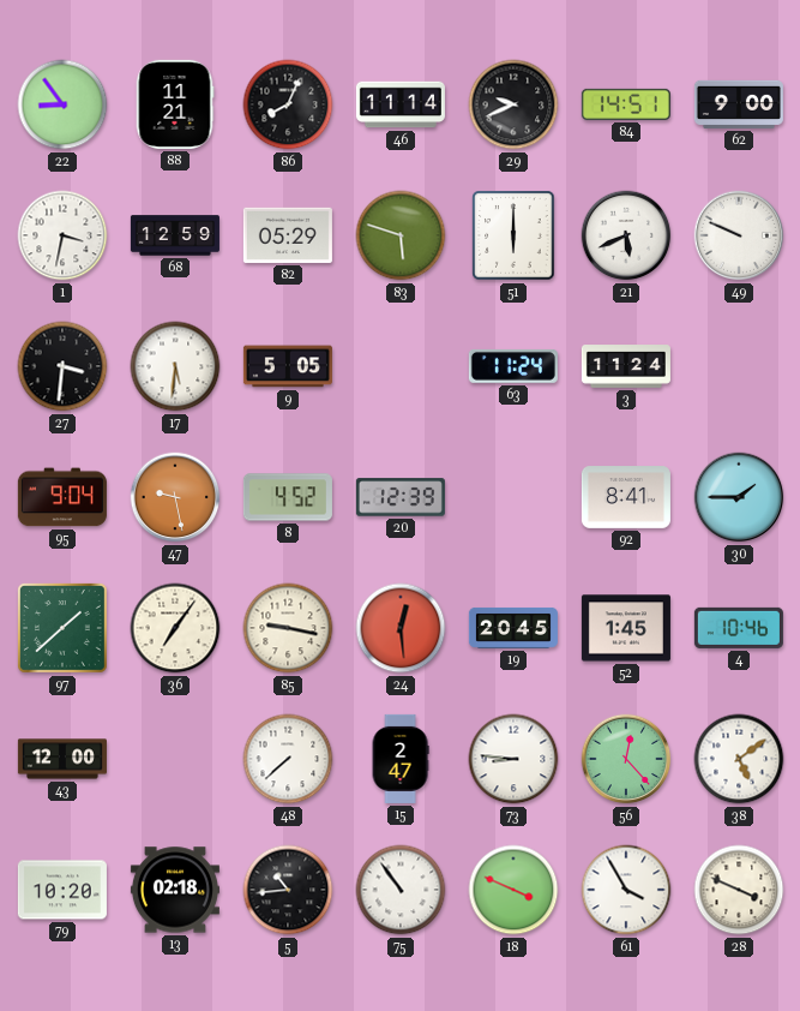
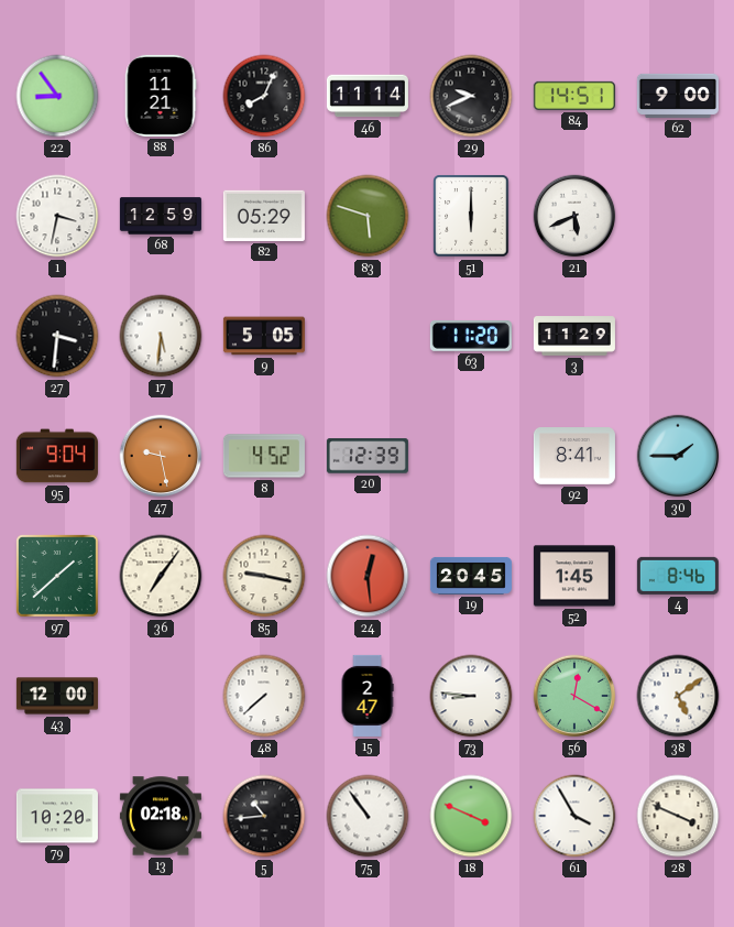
49: 9:49 -> none (739, 235)
63: 11:24 -> 11:20 (471, 336)
3: 11:24 -> 11:29 (574, 336)
4: 10:46 -> 8:46 (678, 576)
56: 12:23 -> 12:20 (574, 696)
